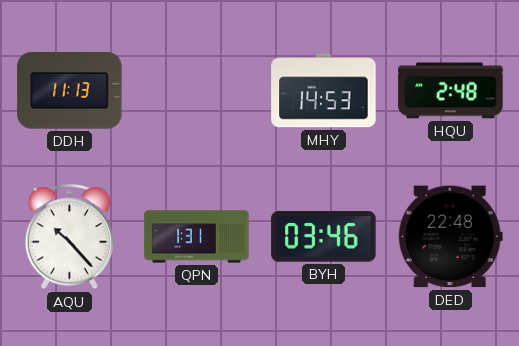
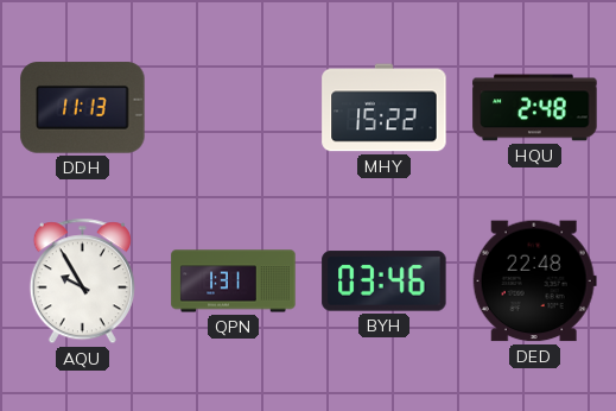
MHY: 14:53 -> 15:22 (385, 108)
AQU: 10:23 -> 9:55 (82, 282)
